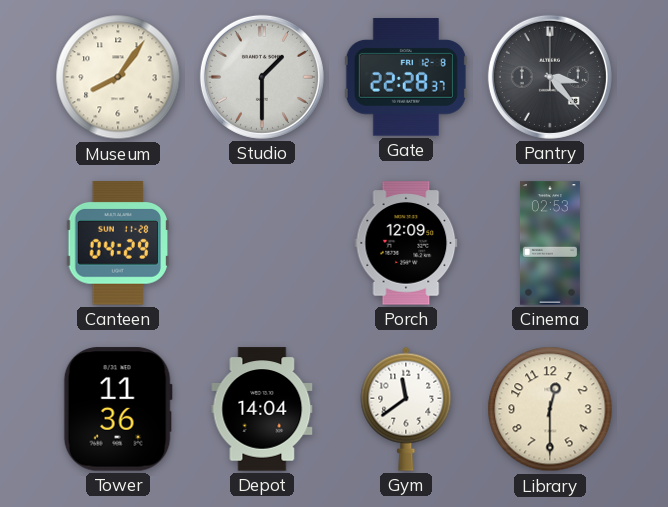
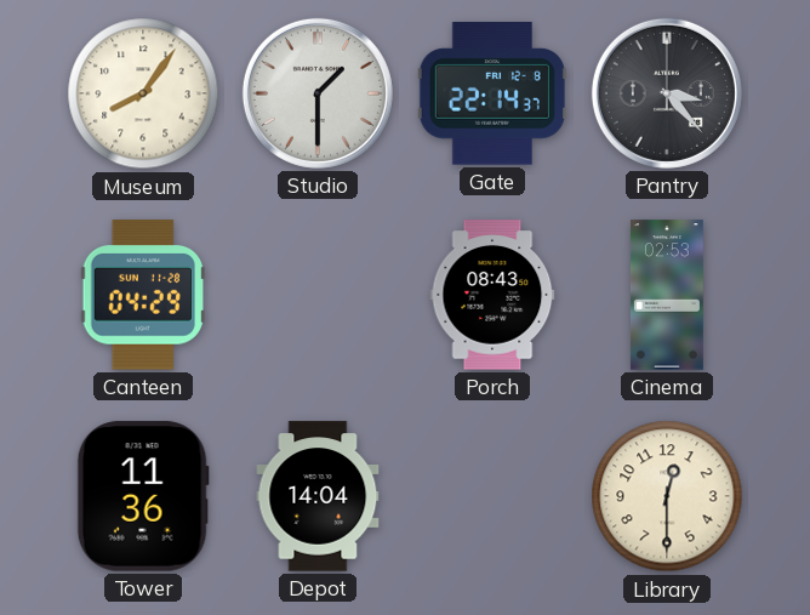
Gate: 22:28 -> 22:14 (492, 93)
Porch: 12:09 -> 08:43 (492, 295)
Gym: 11:39 -> none (406, 409)
